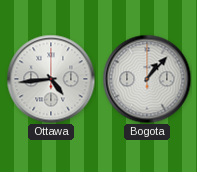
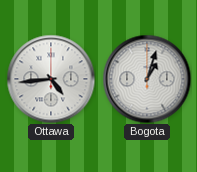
Bogota: 1:07 -> 1:03 (147, 79)
